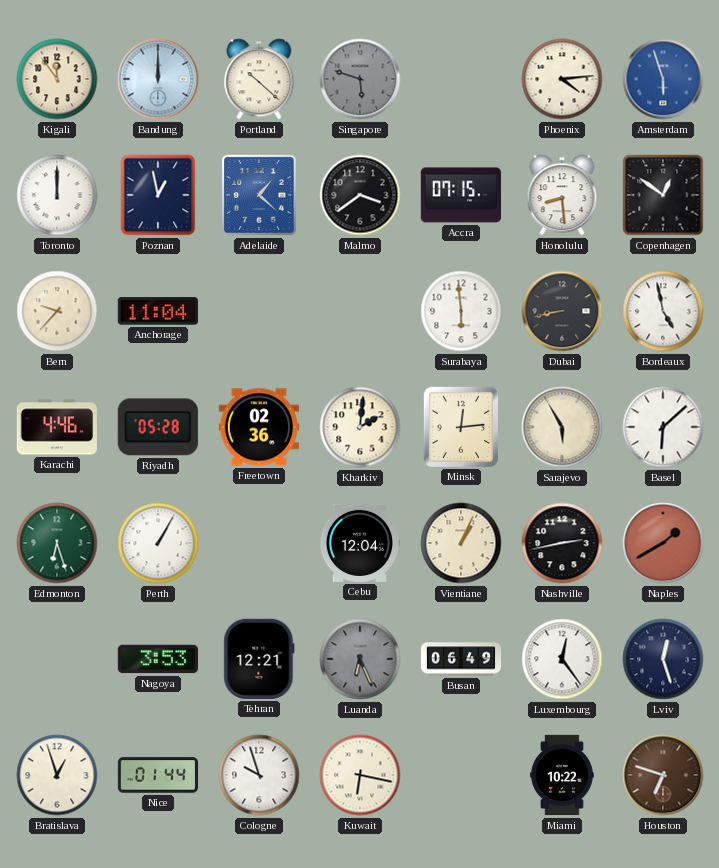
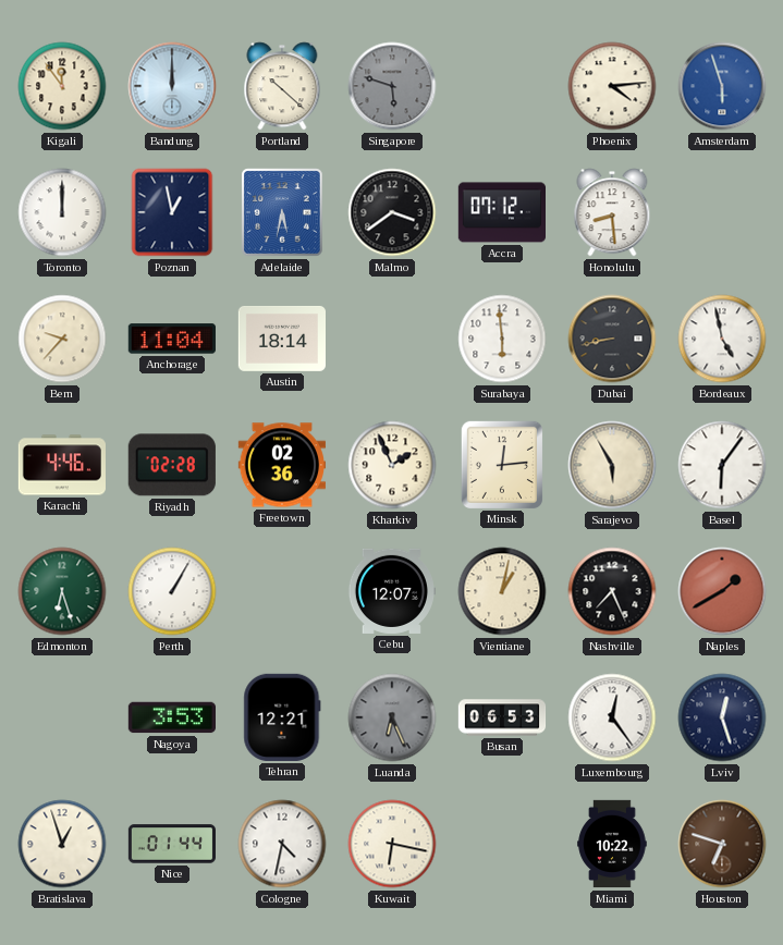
Adelaide: 1:22 -> 5:32 (282, 212)
Accra: 07:15 -> 07:12 (501, 212)
Copenhagen: 12:51 -> none (663, 195)
Austin: none -> 18:14 (281, 339)
Riyadh: 05:28 -> 02:28 (172, 465)
Kharkiv: 2:01 -> 1:56 (392, 465)
Basel: 6:08 -> 6:06 (722, 465)
Cebu: 12:04 -> 12:07 (391, 591)
Vientiane: 1:04 -> 1:02 (502, 591)
Nashville: 2:43 -> 7:26 (612, 591)
Busan: 06:49 -> 06:53 (502, 717)
Cologne: 9:57 -> 4:32 (282, 844)
